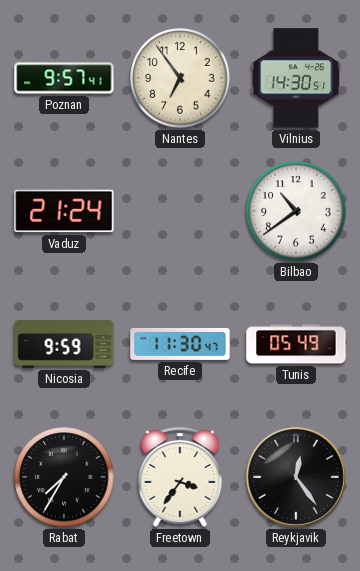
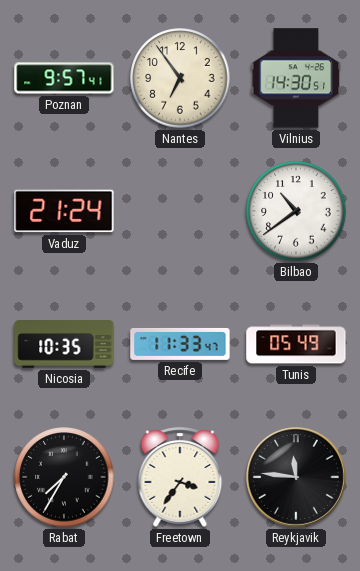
Nicosia: 9:59 -> 10:35 (64, 344)
Recife: 11:30 -> 11:33 (180, 344)
Reykjavik: 12:24 -> 11:46 (296, 477)
